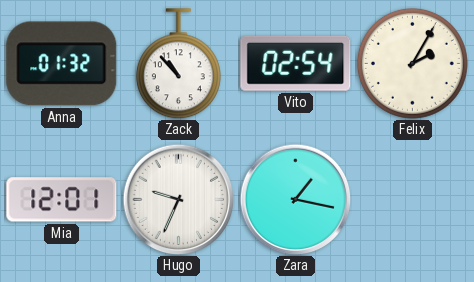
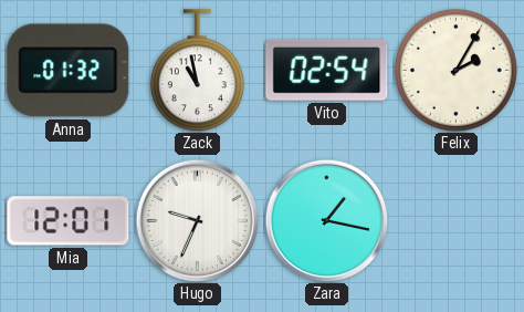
Zack: 10:53 -> 10:58 (197, 71)
